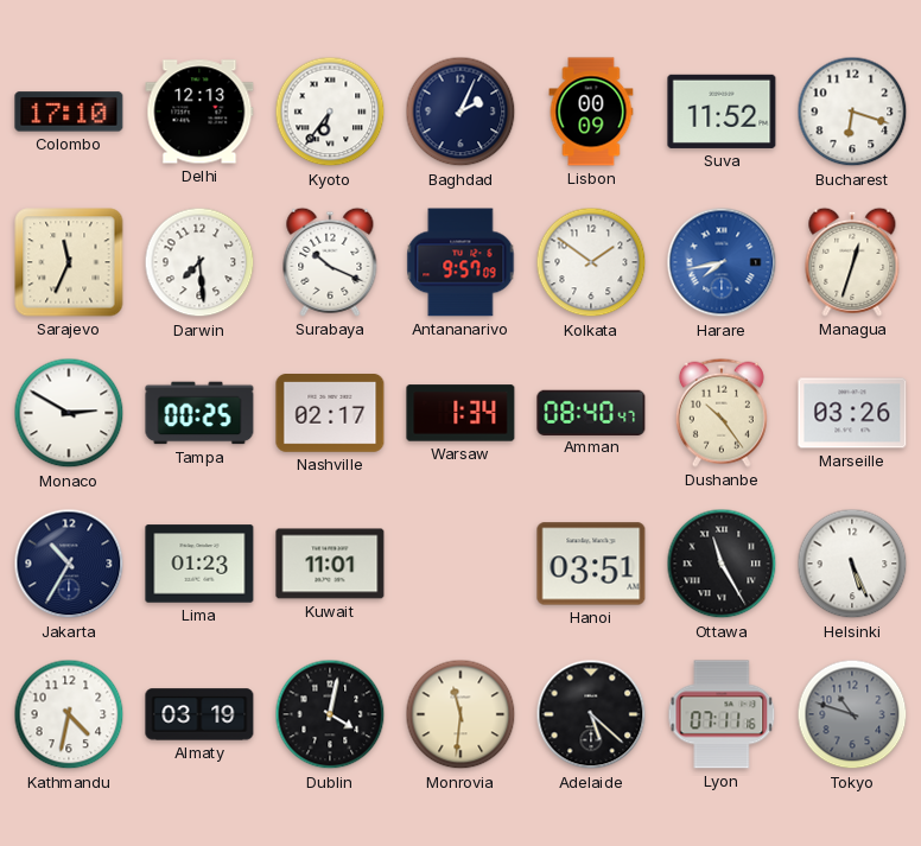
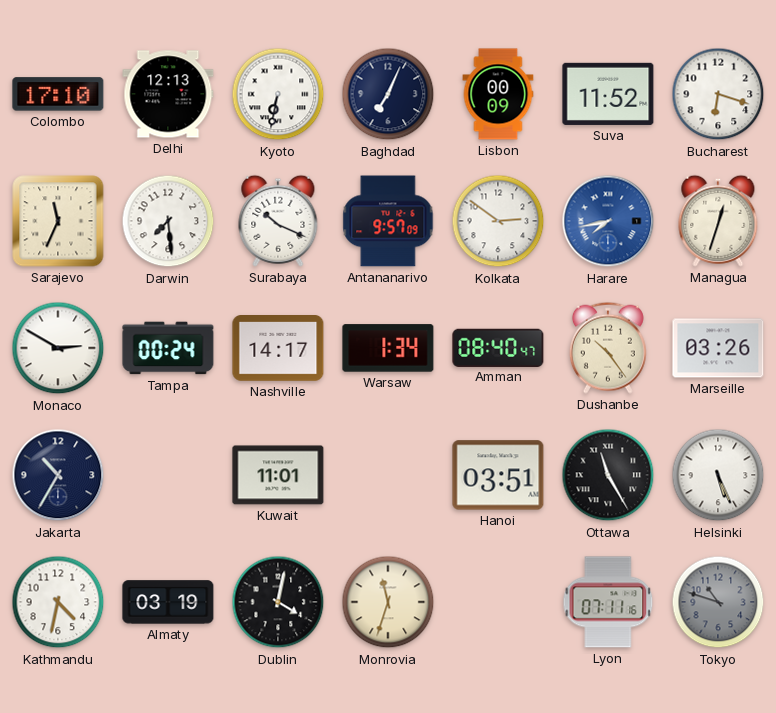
Kyoto: 6:36 -> 6:32 (278, 94)
Baghdad: 2:04 -> 7:04 (388, 94)
Kolkata: 1:51 -> 2:51 (498, 221)
Tampa: 00:25 -> 00:24 (168, 348)
Nashville: 02:17 -> 14:17 (278, 348)
Lima: 01:23 -> none (199, 564)
Monrovia: 11:31 -> 11:33 (388, 602)
Adelaide: 5:22 -> none (591, 714)
